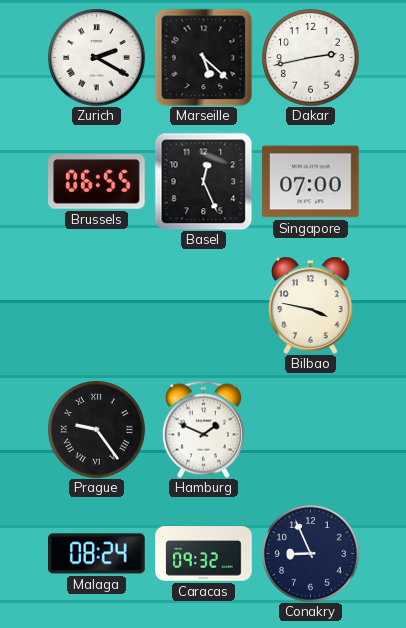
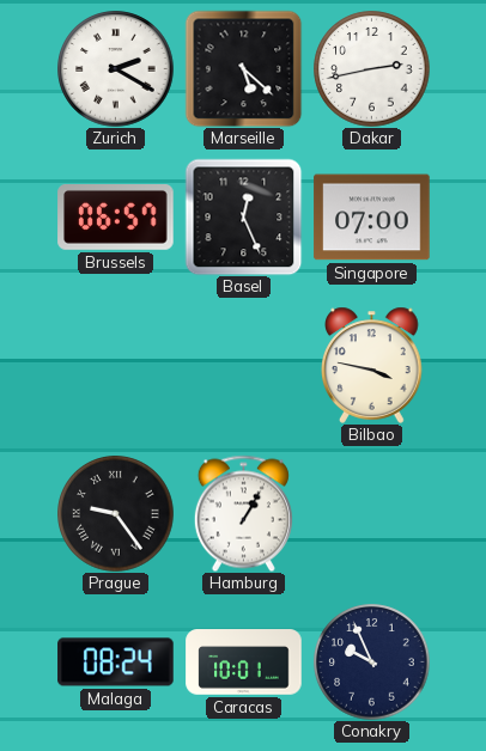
Brussels: 06:55 -> 06:57 (116, 218)
Hamburg: 1:49 -> 1:05 (243, 513)
Caracas: 09:32 -> 10:01 (244, 663)
Conakry: 8:56 -> 9:56 (372, 663)
